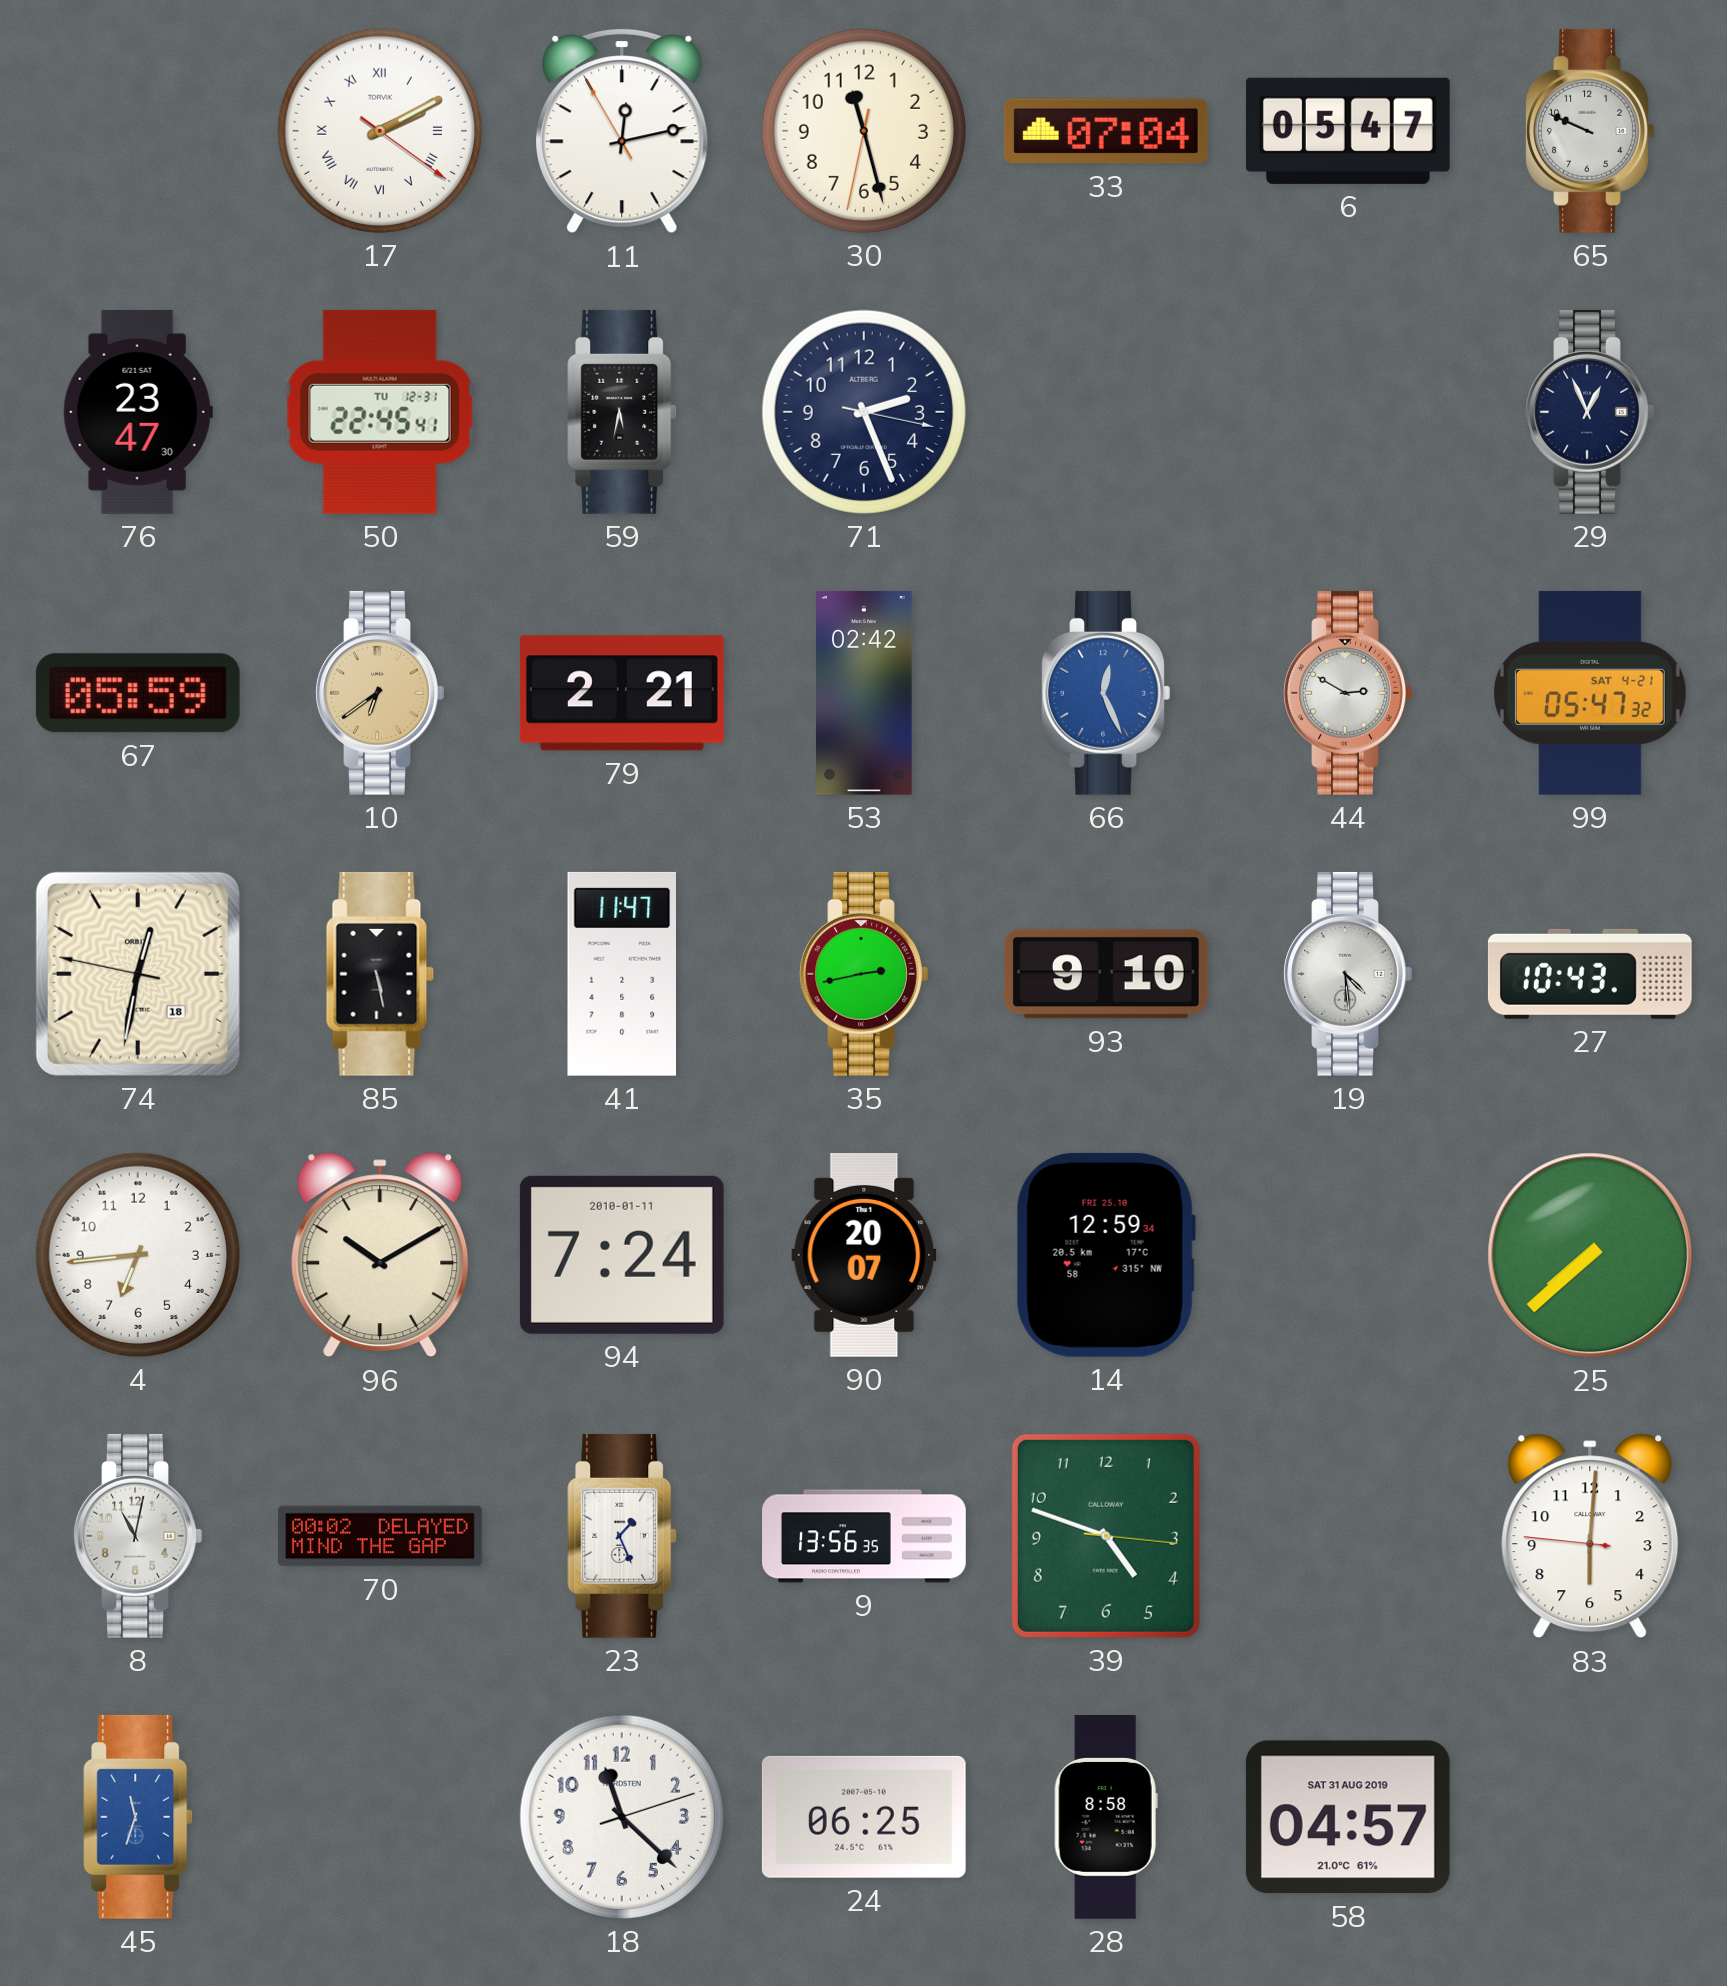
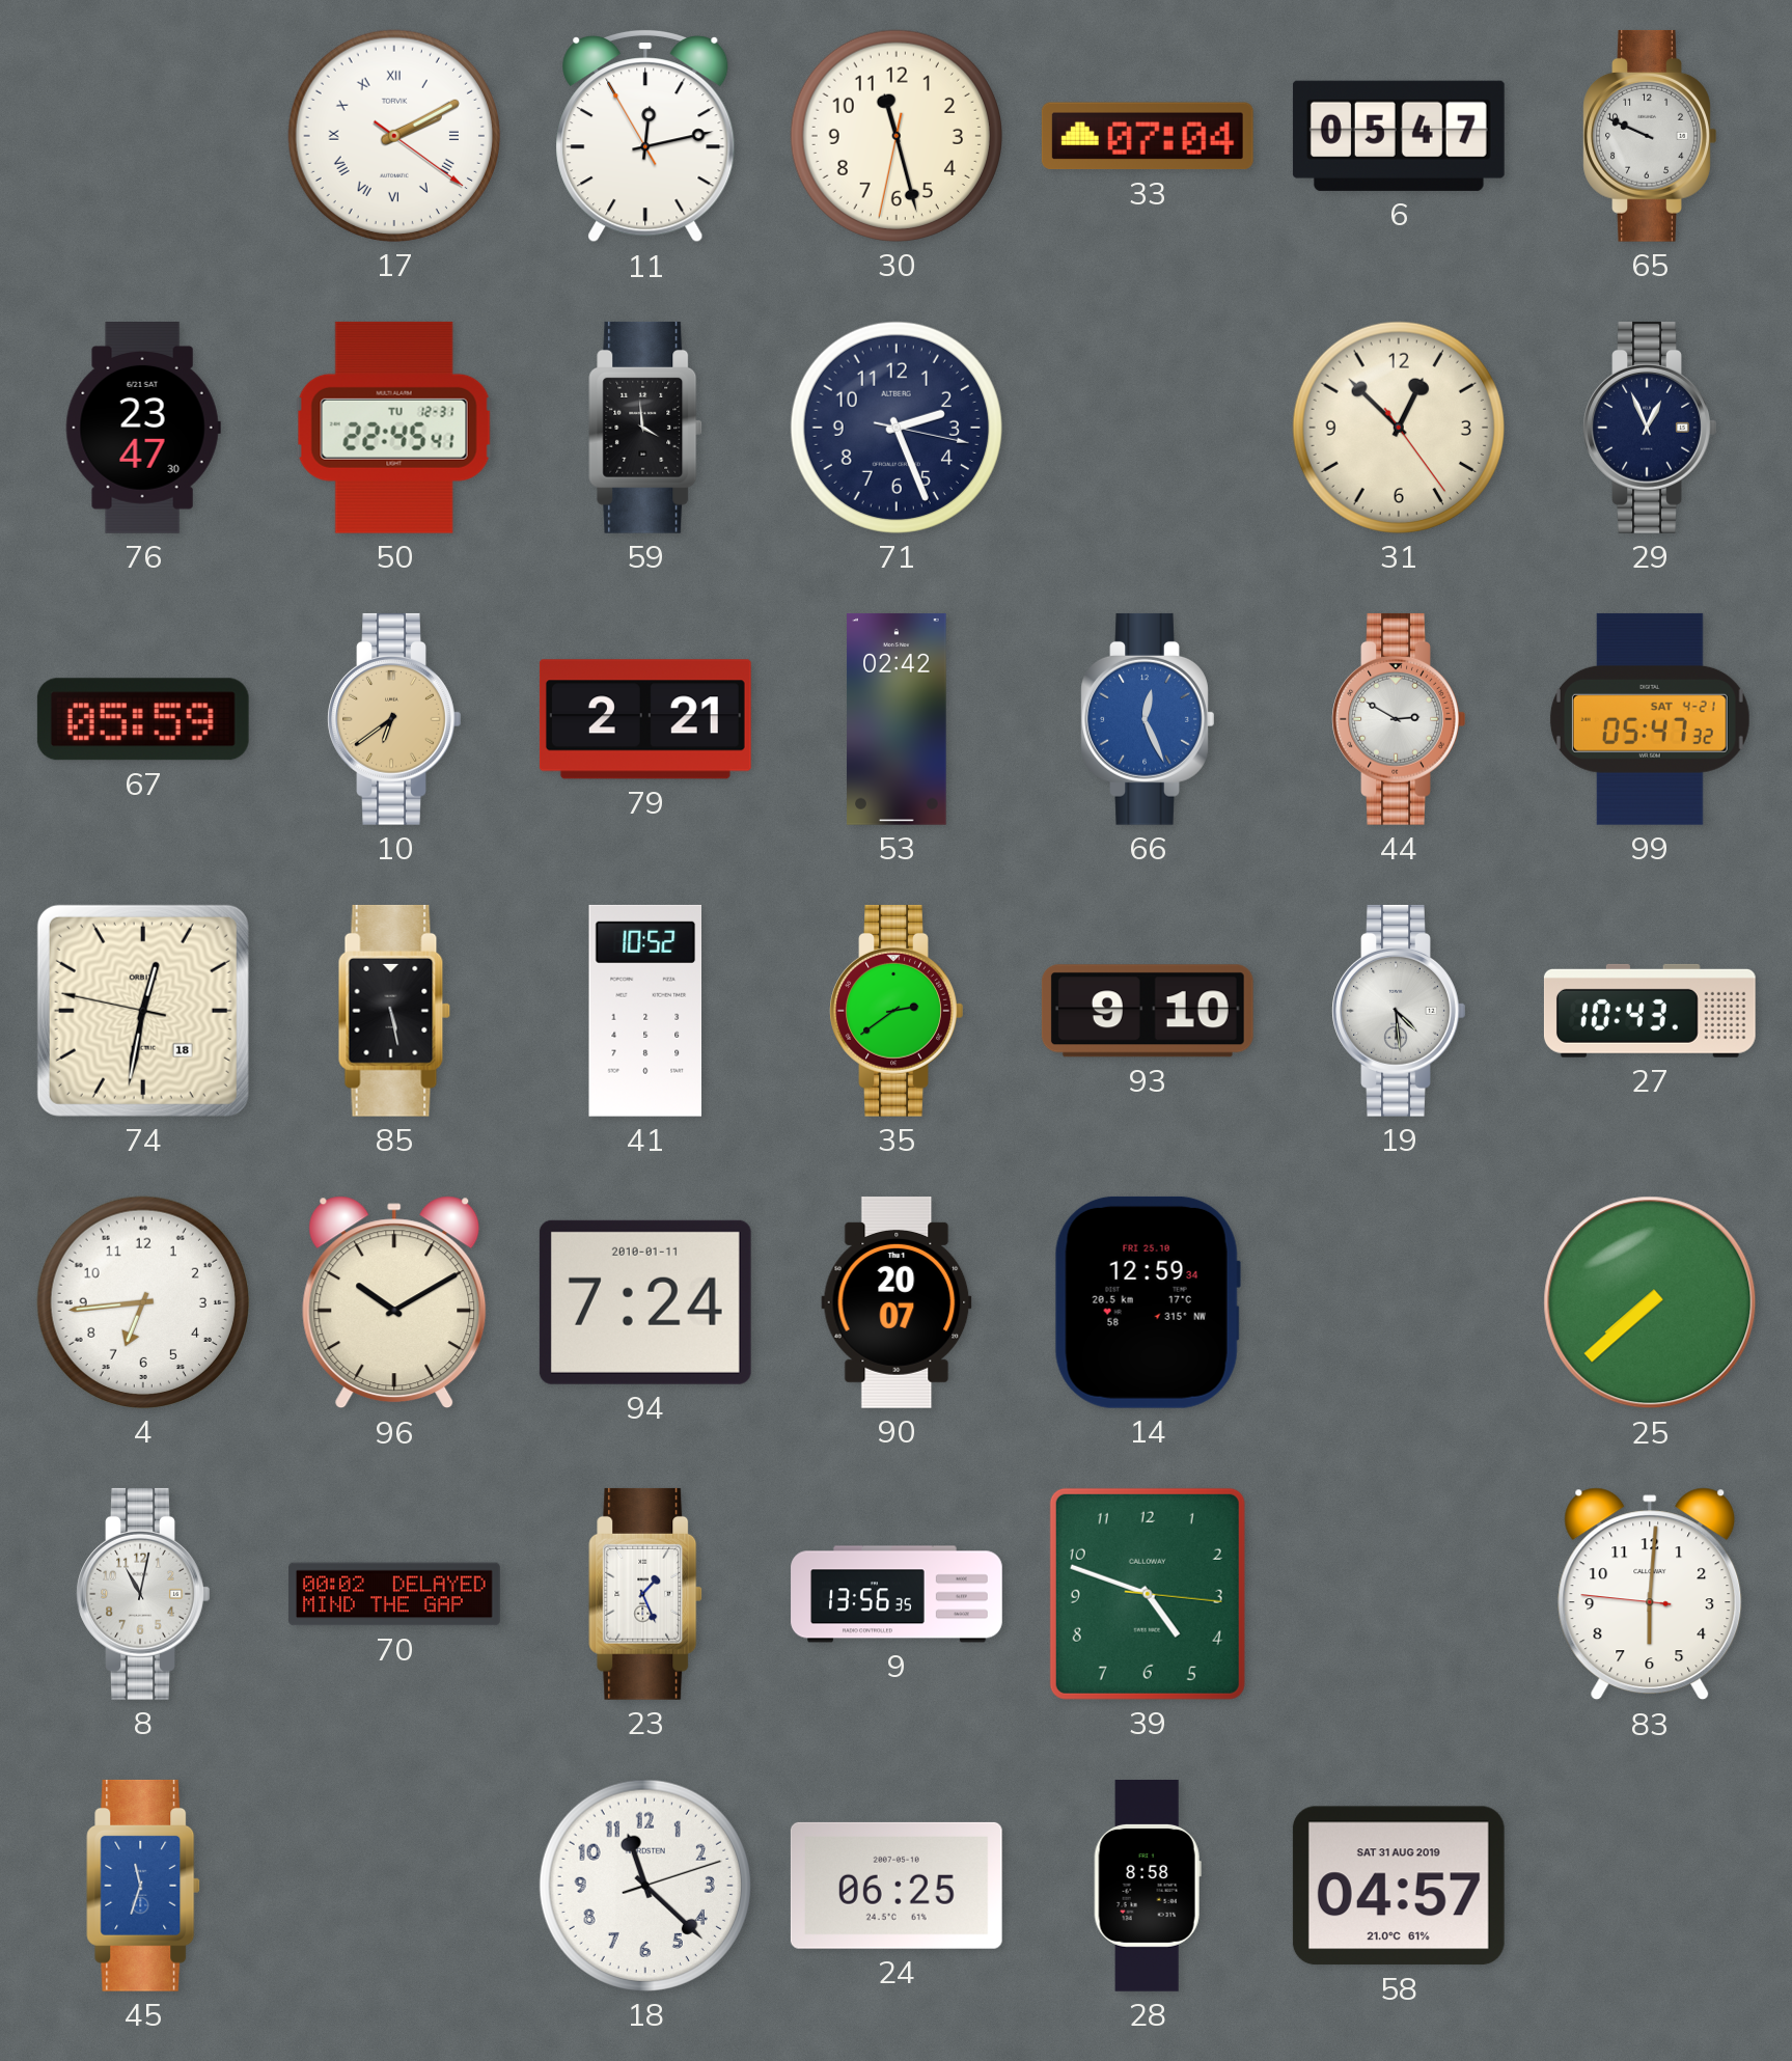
59: 5:32 -> 3:59 (645, 428)
31: none -> 12:52 (1399, 428)
41: 11:47 -> 10:52 (644, 1011)
35: 2:43 -> 2:39 (897, 1011)
